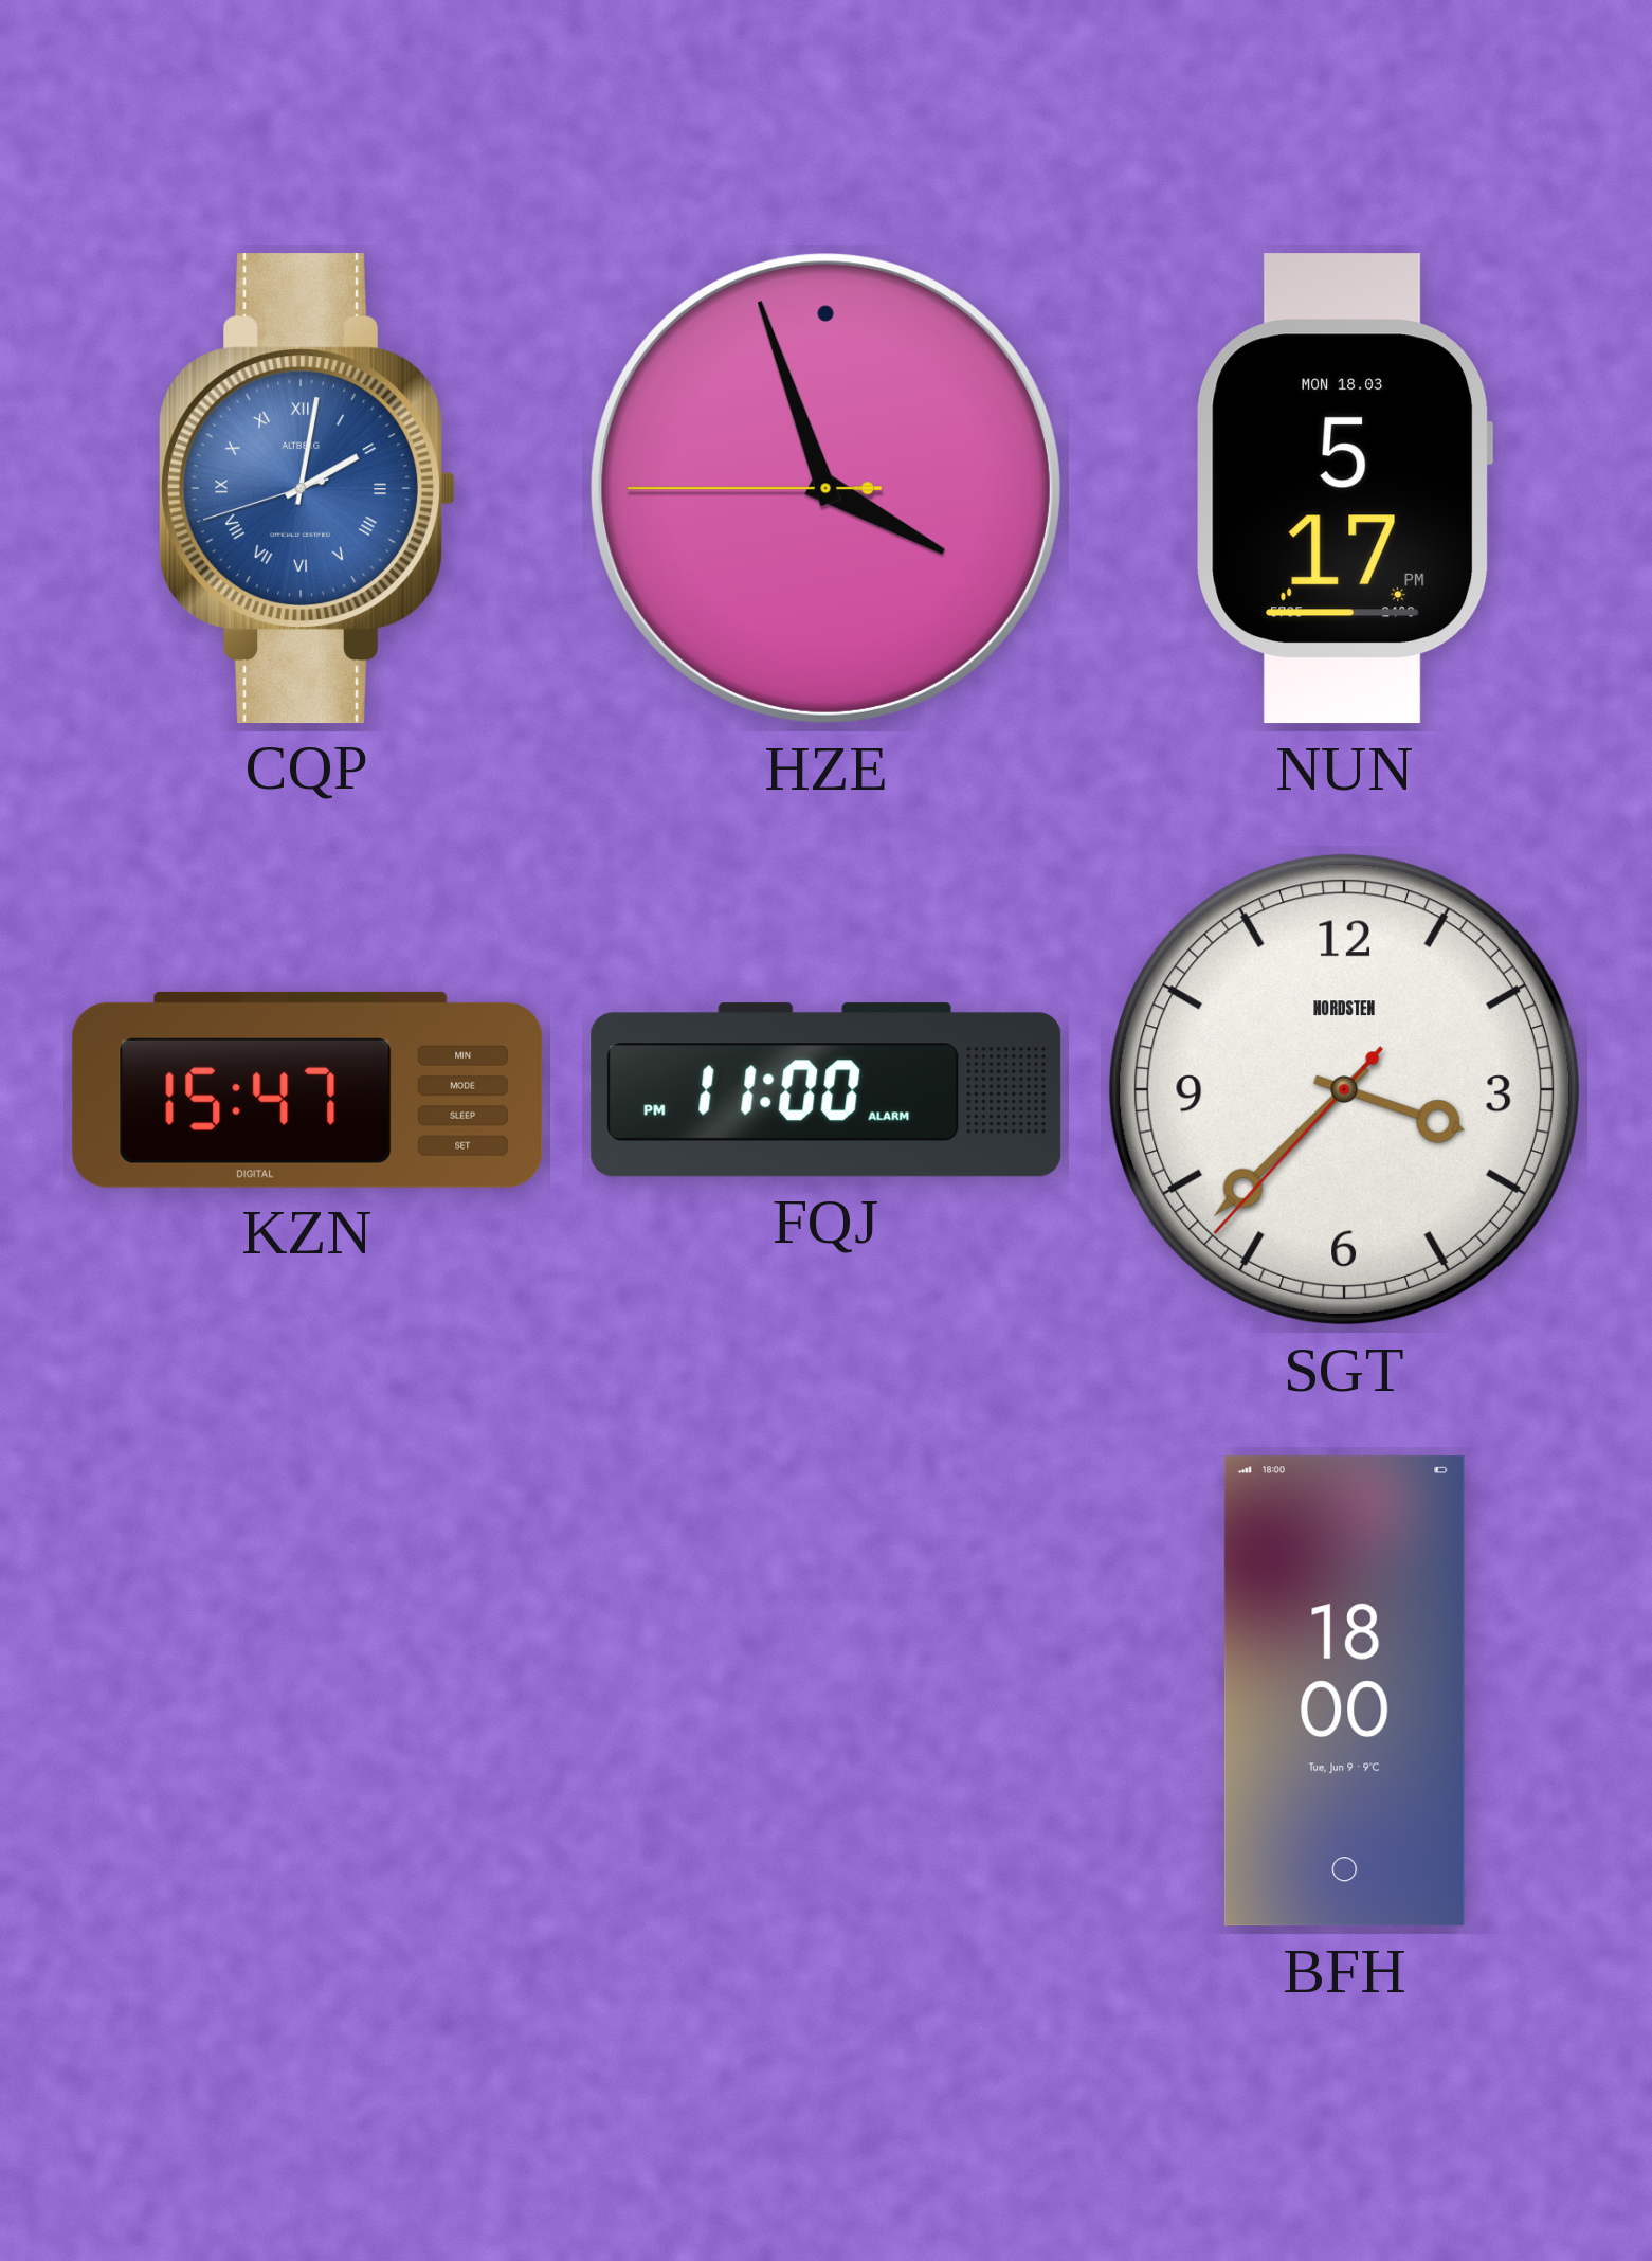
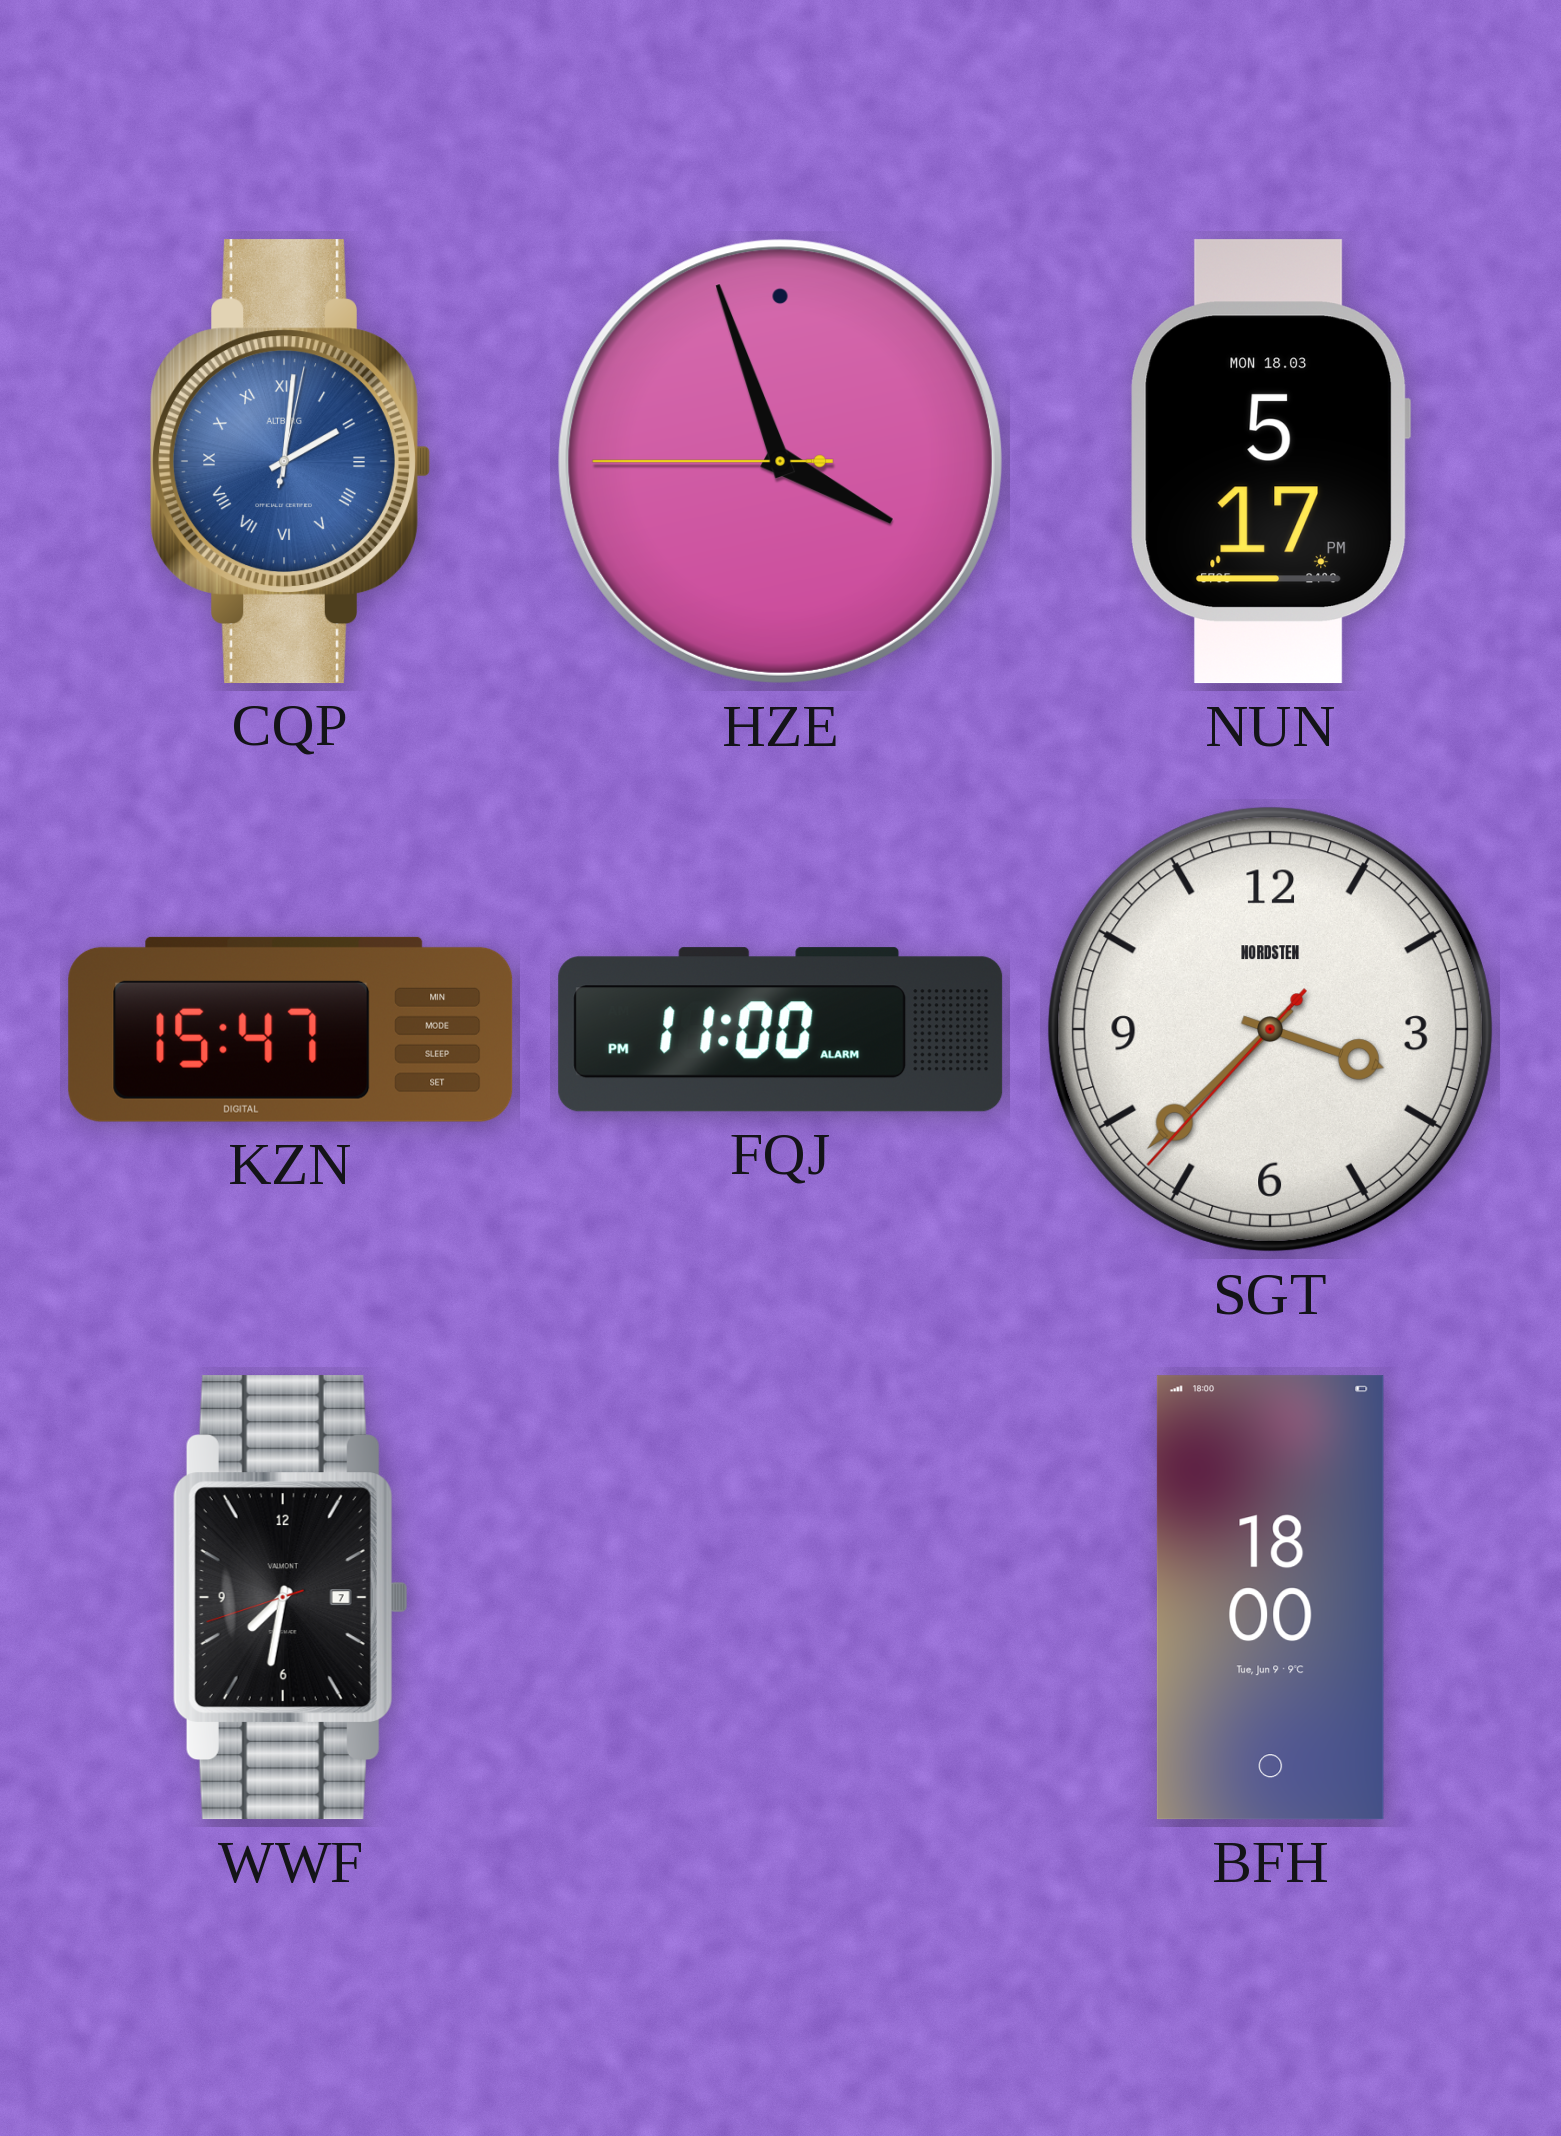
CQP: 2:01:42 -> 2:01:02 (290, 462)
WWF: none -> 7:31 (290, 1598)
